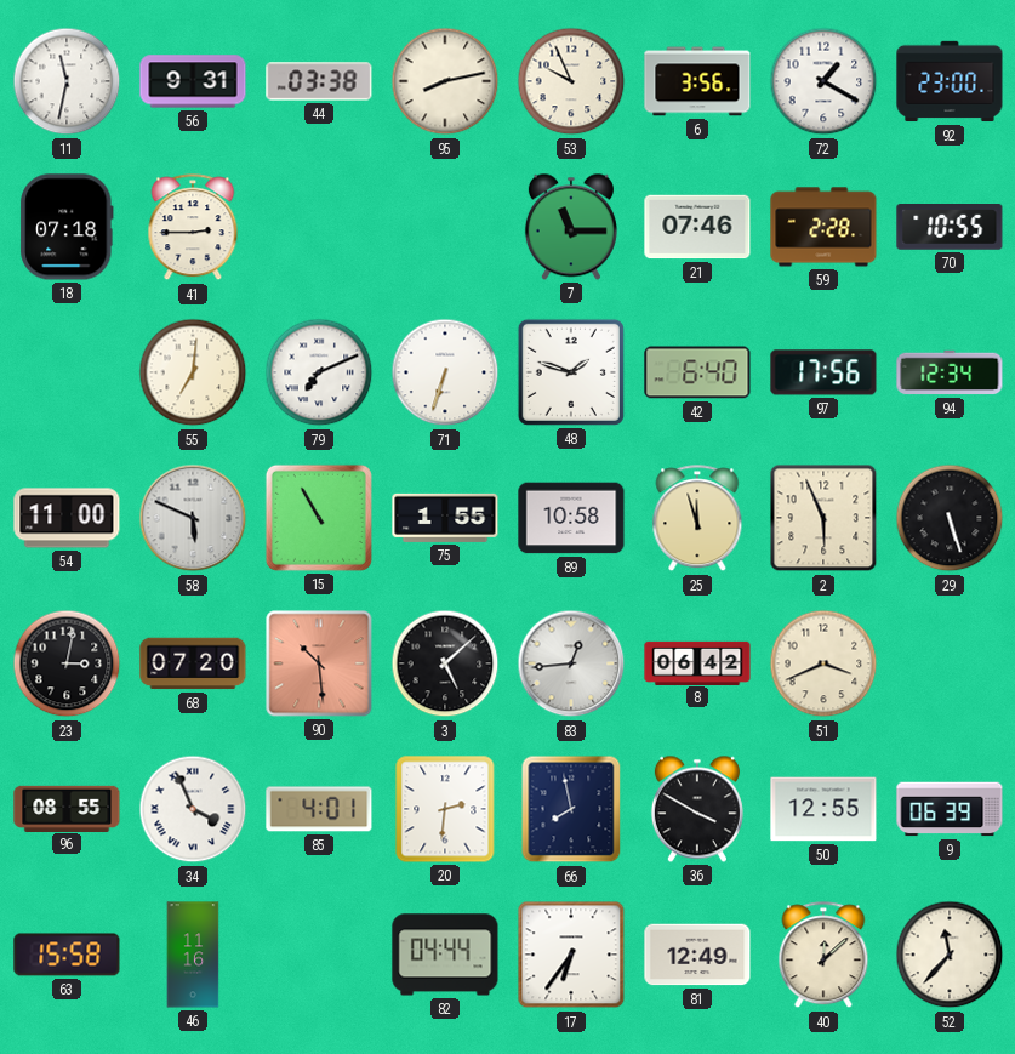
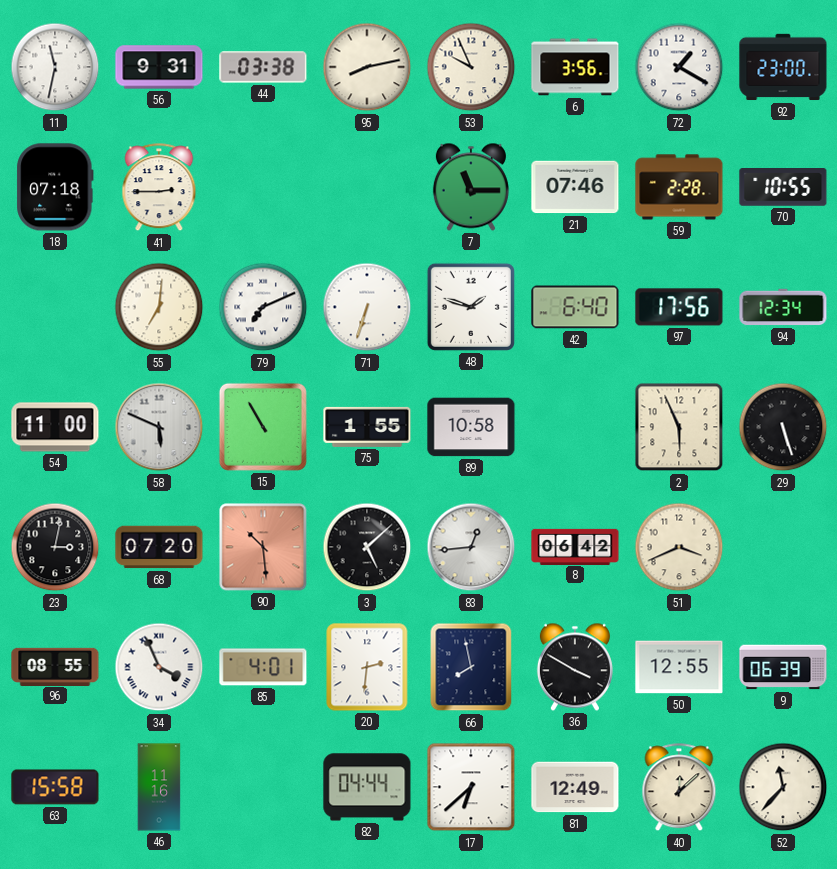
25: 11:57 -> none (697, 519)
17: 6:36 -> 6:38 (471, 787)
